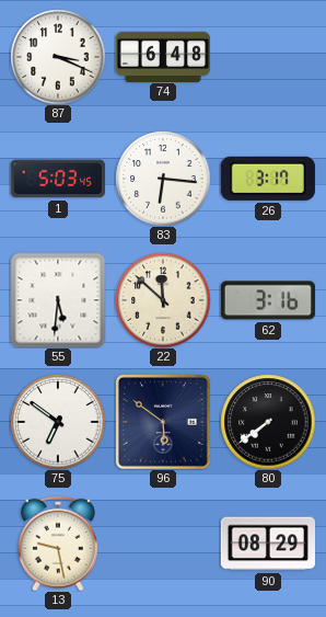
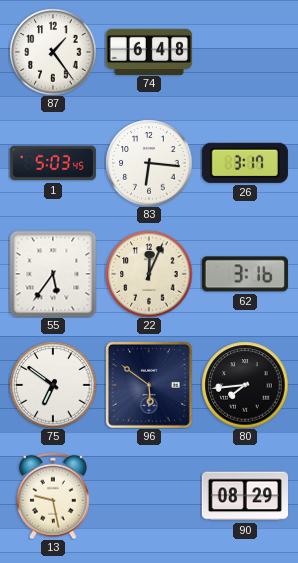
87: 3:19 -> 1:24 (53, 52)
55: 5:31 -> 5:36 (53, 274)
22: 11:52 -> 12:04 (149, 274)
80: 7:39 -> 7:44 (245, 385)
